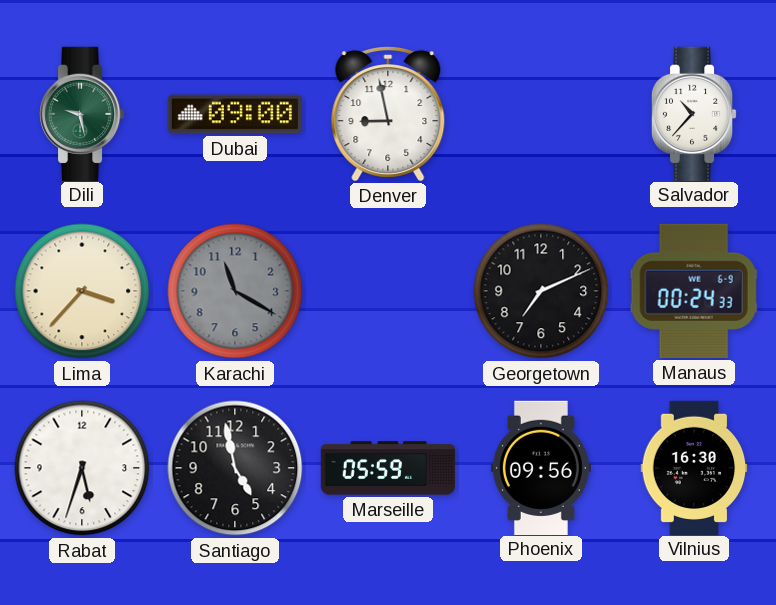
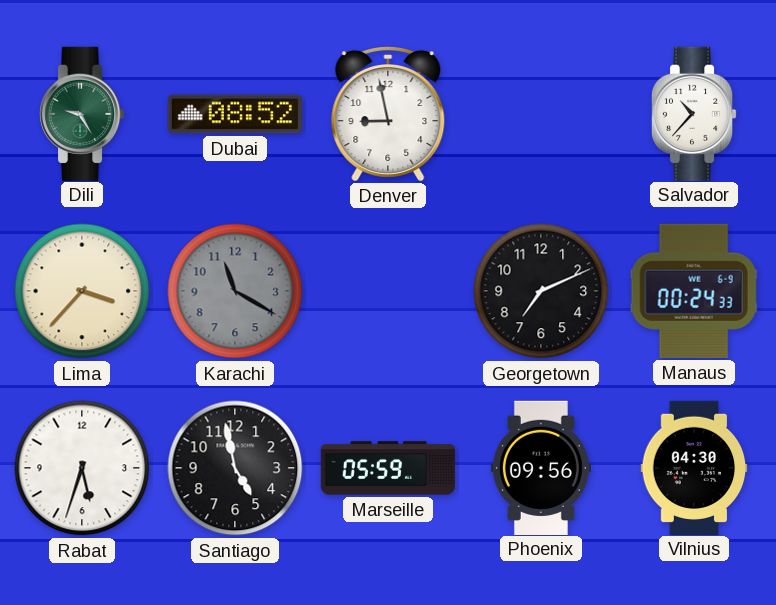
Dili: 9:28 -> 9:25 (82, 113)
Dubai: 09:00 -> 08:52 (234, 114)
Vilnius: 16:30 -> 04:30 (694, 467)
